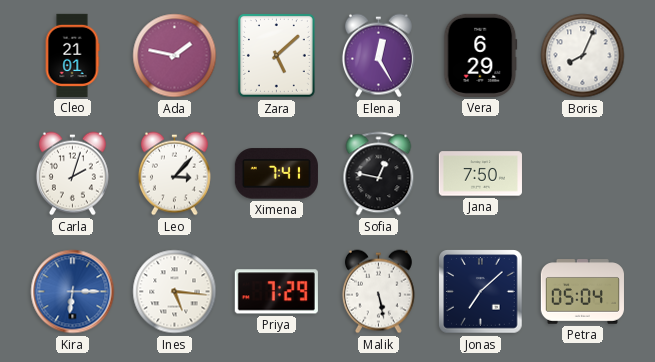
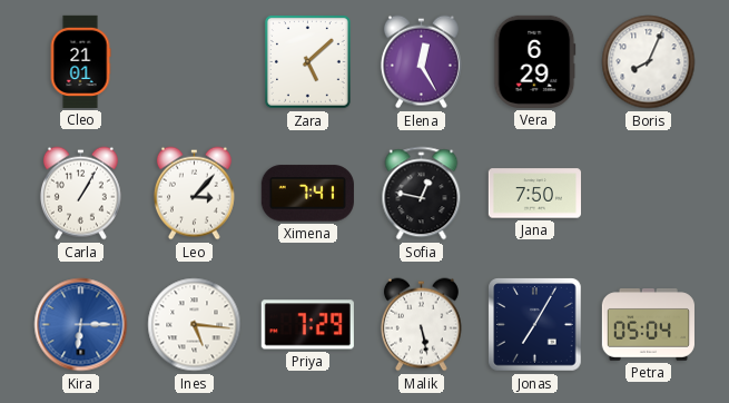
Ada: 1:47 -> none (175, 56)
Carla: 2:03 -> 1:05 (80, 194)
Jonas: 7:08 -> 7:05 (535, 325)
